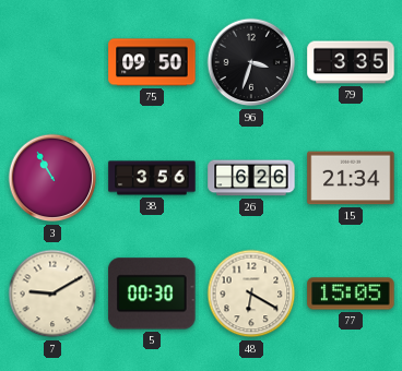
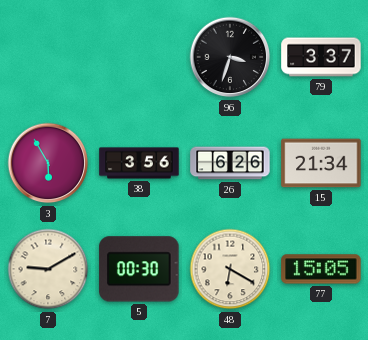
75: 09:50 -> none (152, 62)
79: 3:35 -> 3:37 (321, 57)
3: 10:55 -> 5:55 (48, 163)
